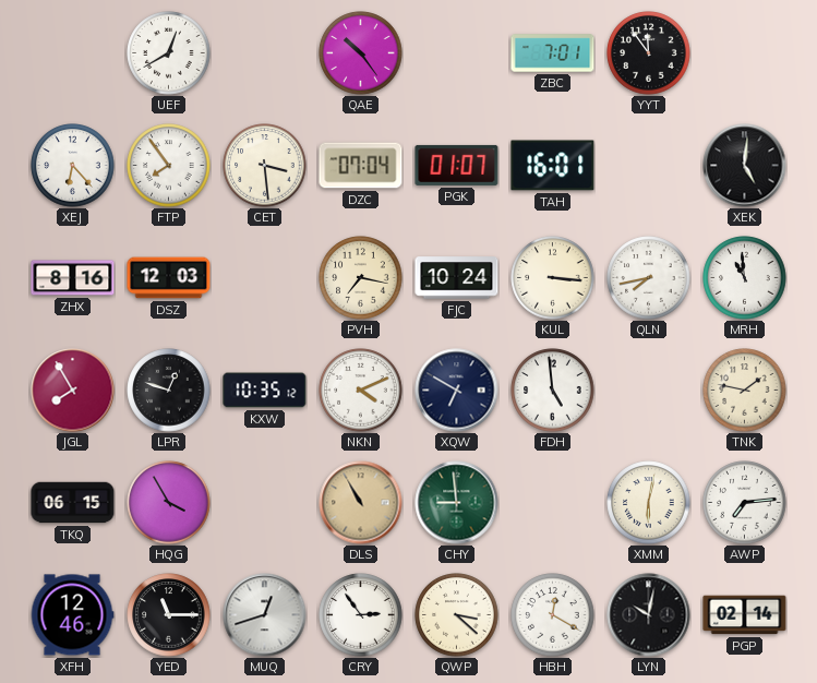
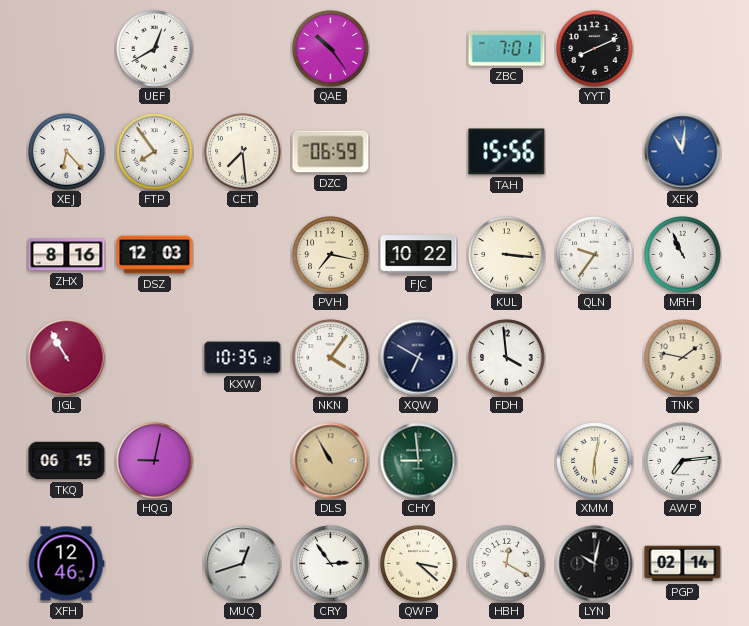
YYT: 11:54 -> 8:11 (595, 49)
CET: 3:29 -> 7:29 (243, 152)
DZC: 07:04 -> 06:59 (331, 152)
PGK: 01:07 -> none (457, 165)
TAH: 16:01 -> 15:56 (507, 152)
XEK: 5:01 -> 11:01 (683, 152)
XEK dial: black -> blue (683, 152)
FJC: 10:24 -> 10:22 (419, 255)
QLN: 7:43 -> 9:36 (595, 255)
MRH: 10:59 -> 10:56 (683, 255)
JGL: 7:55 -> 10:55 (67, 358)
LPR: 12:48 -> none (169, 391)
NKN: 4:11 -> 4:06 (331, 358)
FDH: 4:59 -> 3:59 (507, 358)
HQG: 3:55 -> 9:02 (155, 461)
YED: 11:15 -> none (169, 615)
